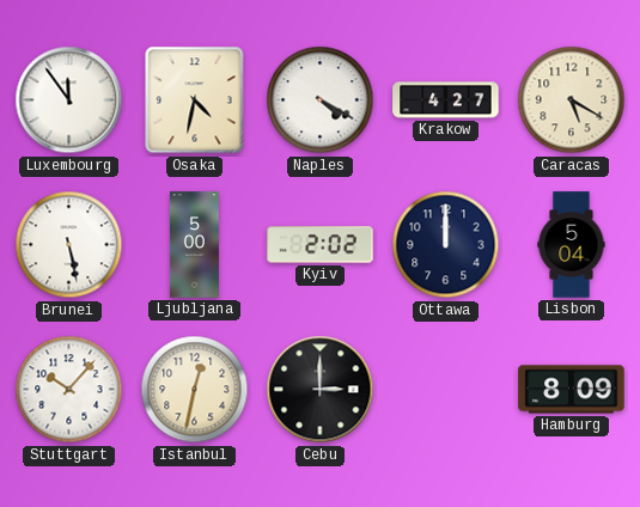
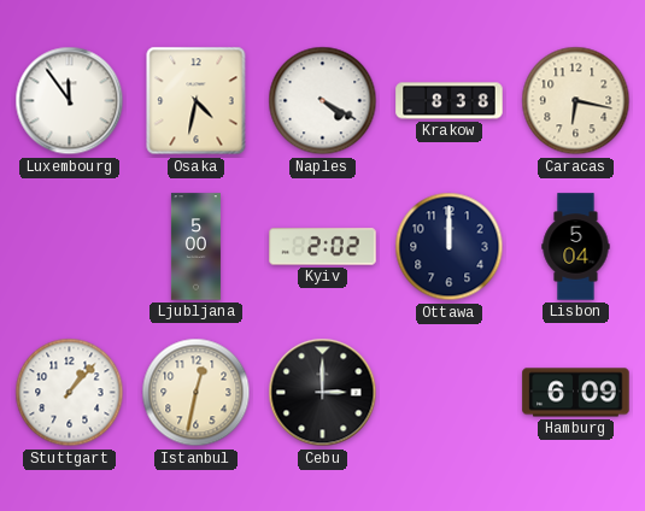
Krakow: 4:27 -> 8:38 (450, 101)
Caracas: 5:20 -> 6:17 (576, 101)
Brunei: 5:28 -> none (69, 245)
Stuttgart: 10:07 -> 1:07 (70, 393)
Hamburg: 8:09 -> 6:09 (576, 393)
